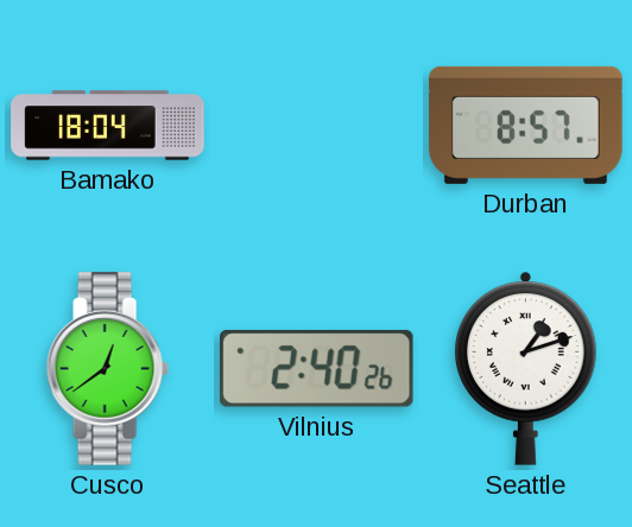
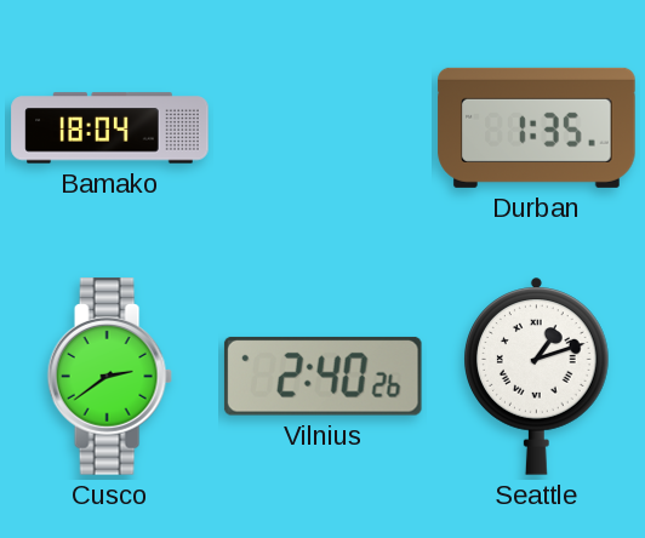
Durban: 8:57 -> 1:35 (537, 127)
Cusco: 12:39 -> 2:39 (109, 377)
